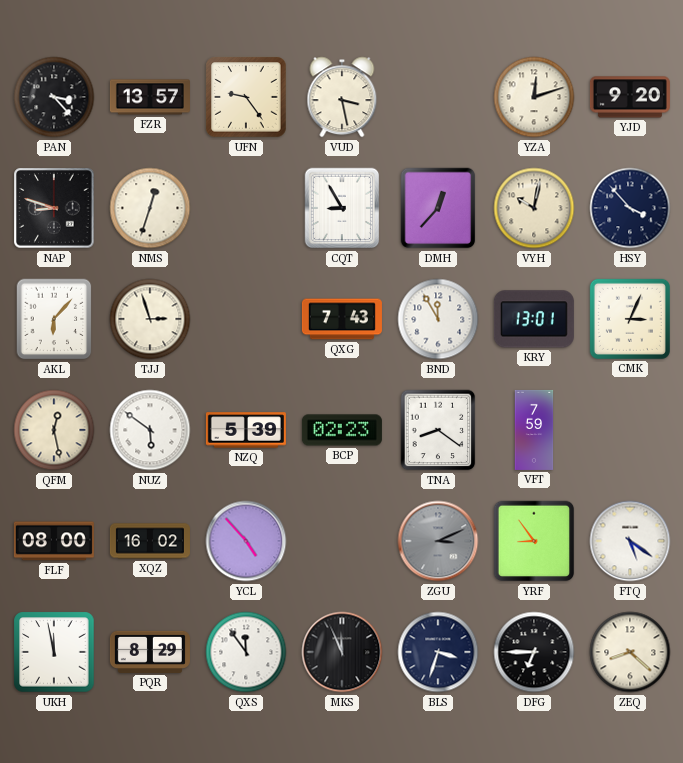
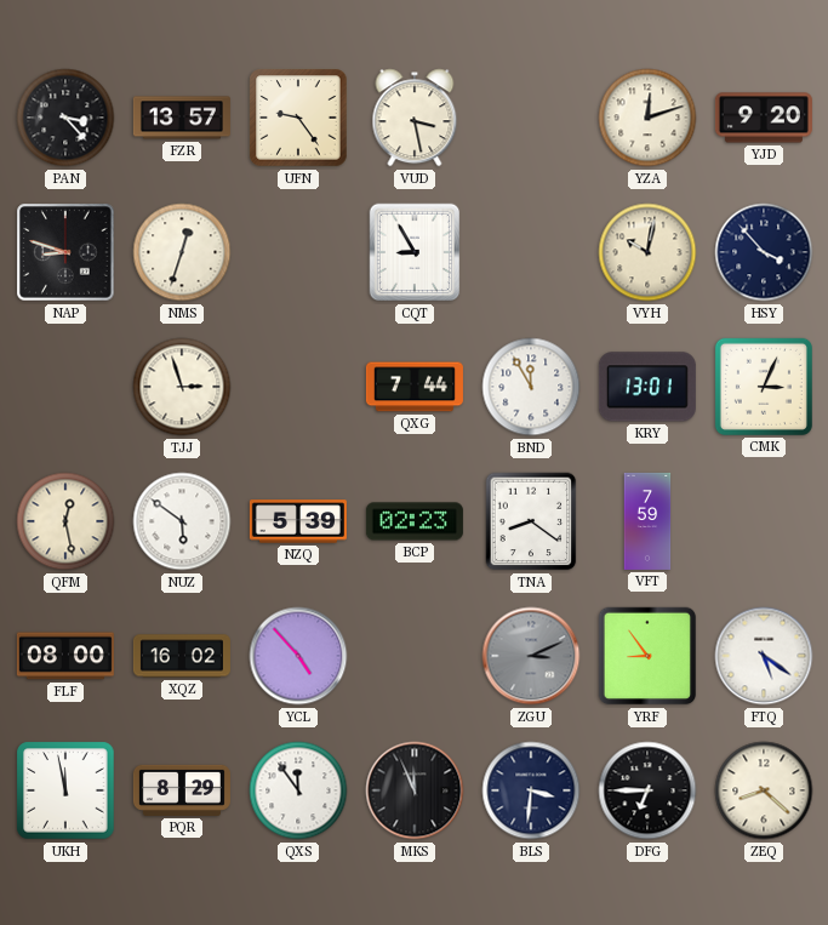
DMH: 12:37 -> none (438, 208)
AKL: 6:07 -> none (54, 319)
QXG: 7:43 -> 7:44 (415, 387)
BLS: 3:33 -> 3:31 (531, 790)
